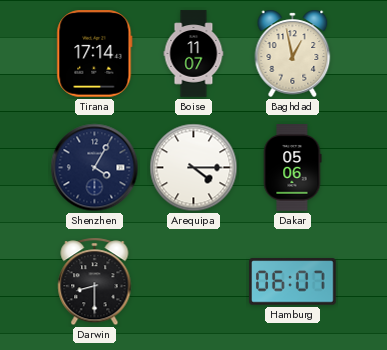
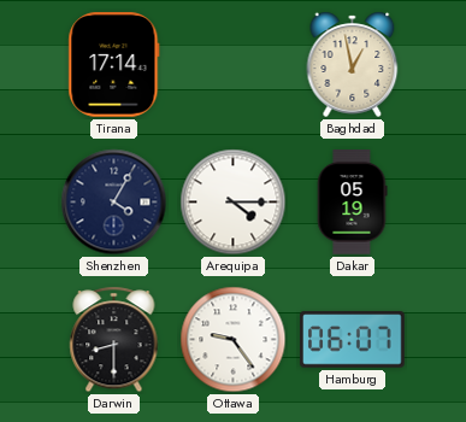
Boise: 11:07 -> none (194, 54)
Dakar: 05:06 -> 05:19 (352, 203)
Ottawa: none -> 9:24 (234, 340)
